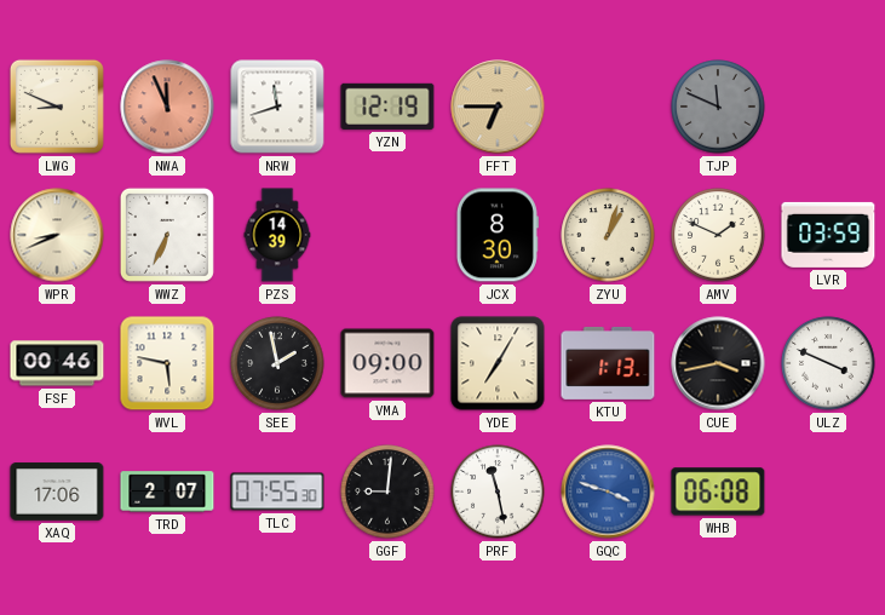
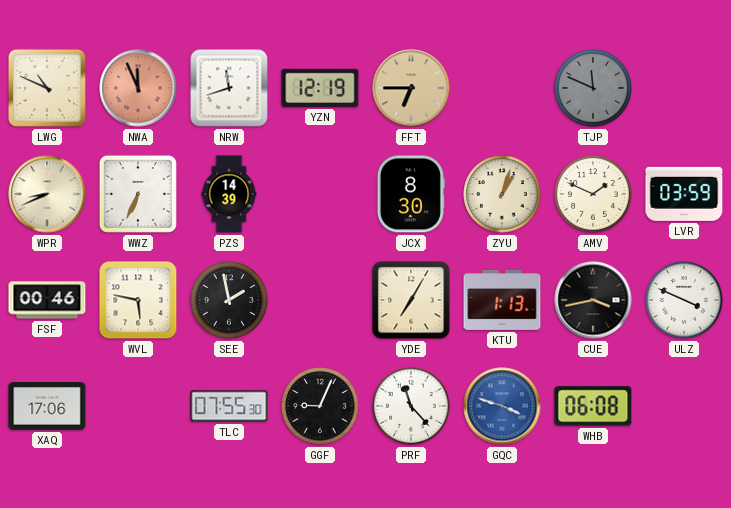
LWG: 8:49 -> 10:49 (47, 88)
VMA: 09:00 -> none (387, 363)
TRD: 2:07 -> none (167, 492)
GGF: 9:01 -> 9:04 (320, 406)
PRF: 11:28 -> 11:23 (411, 406)
